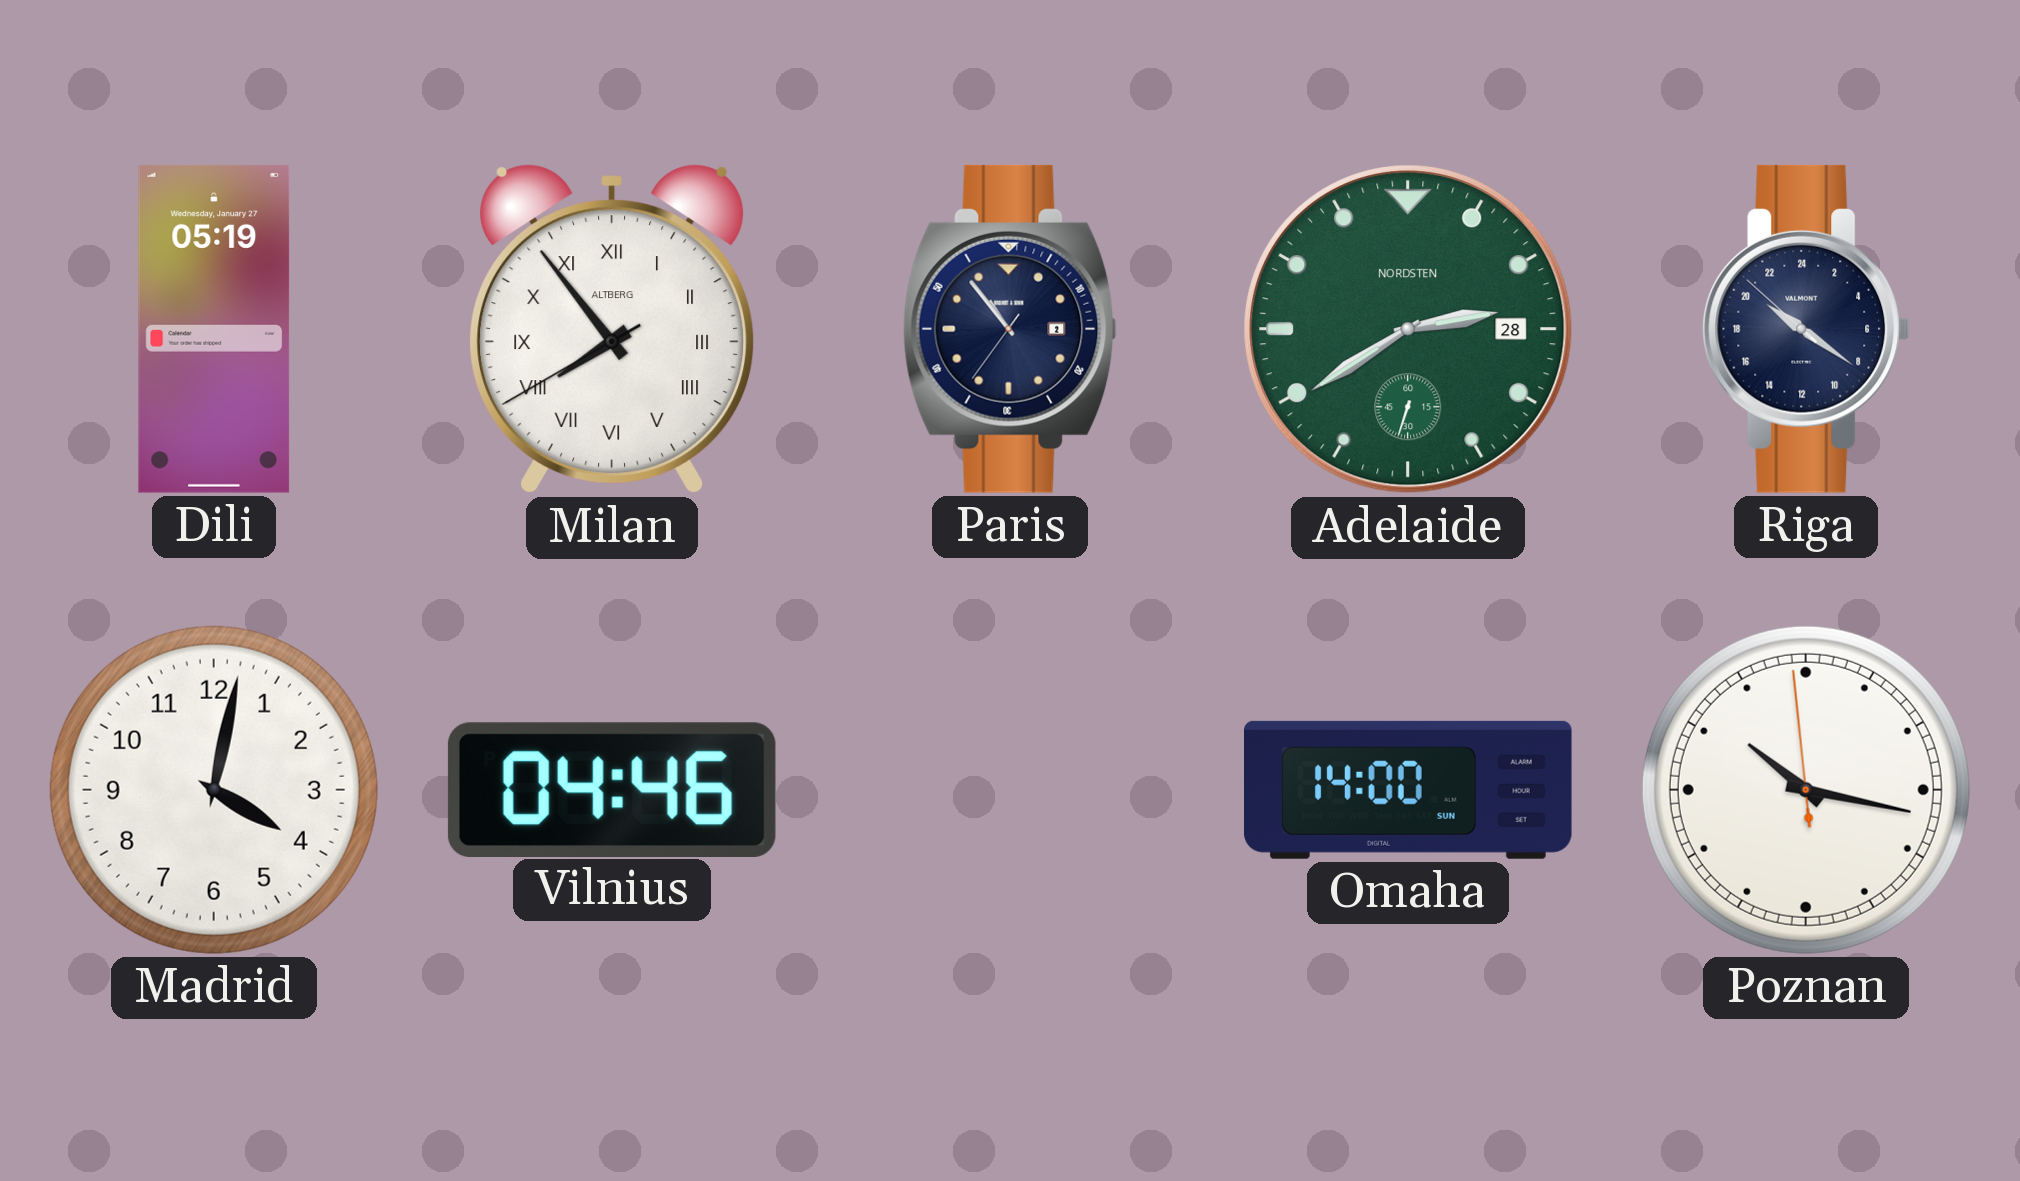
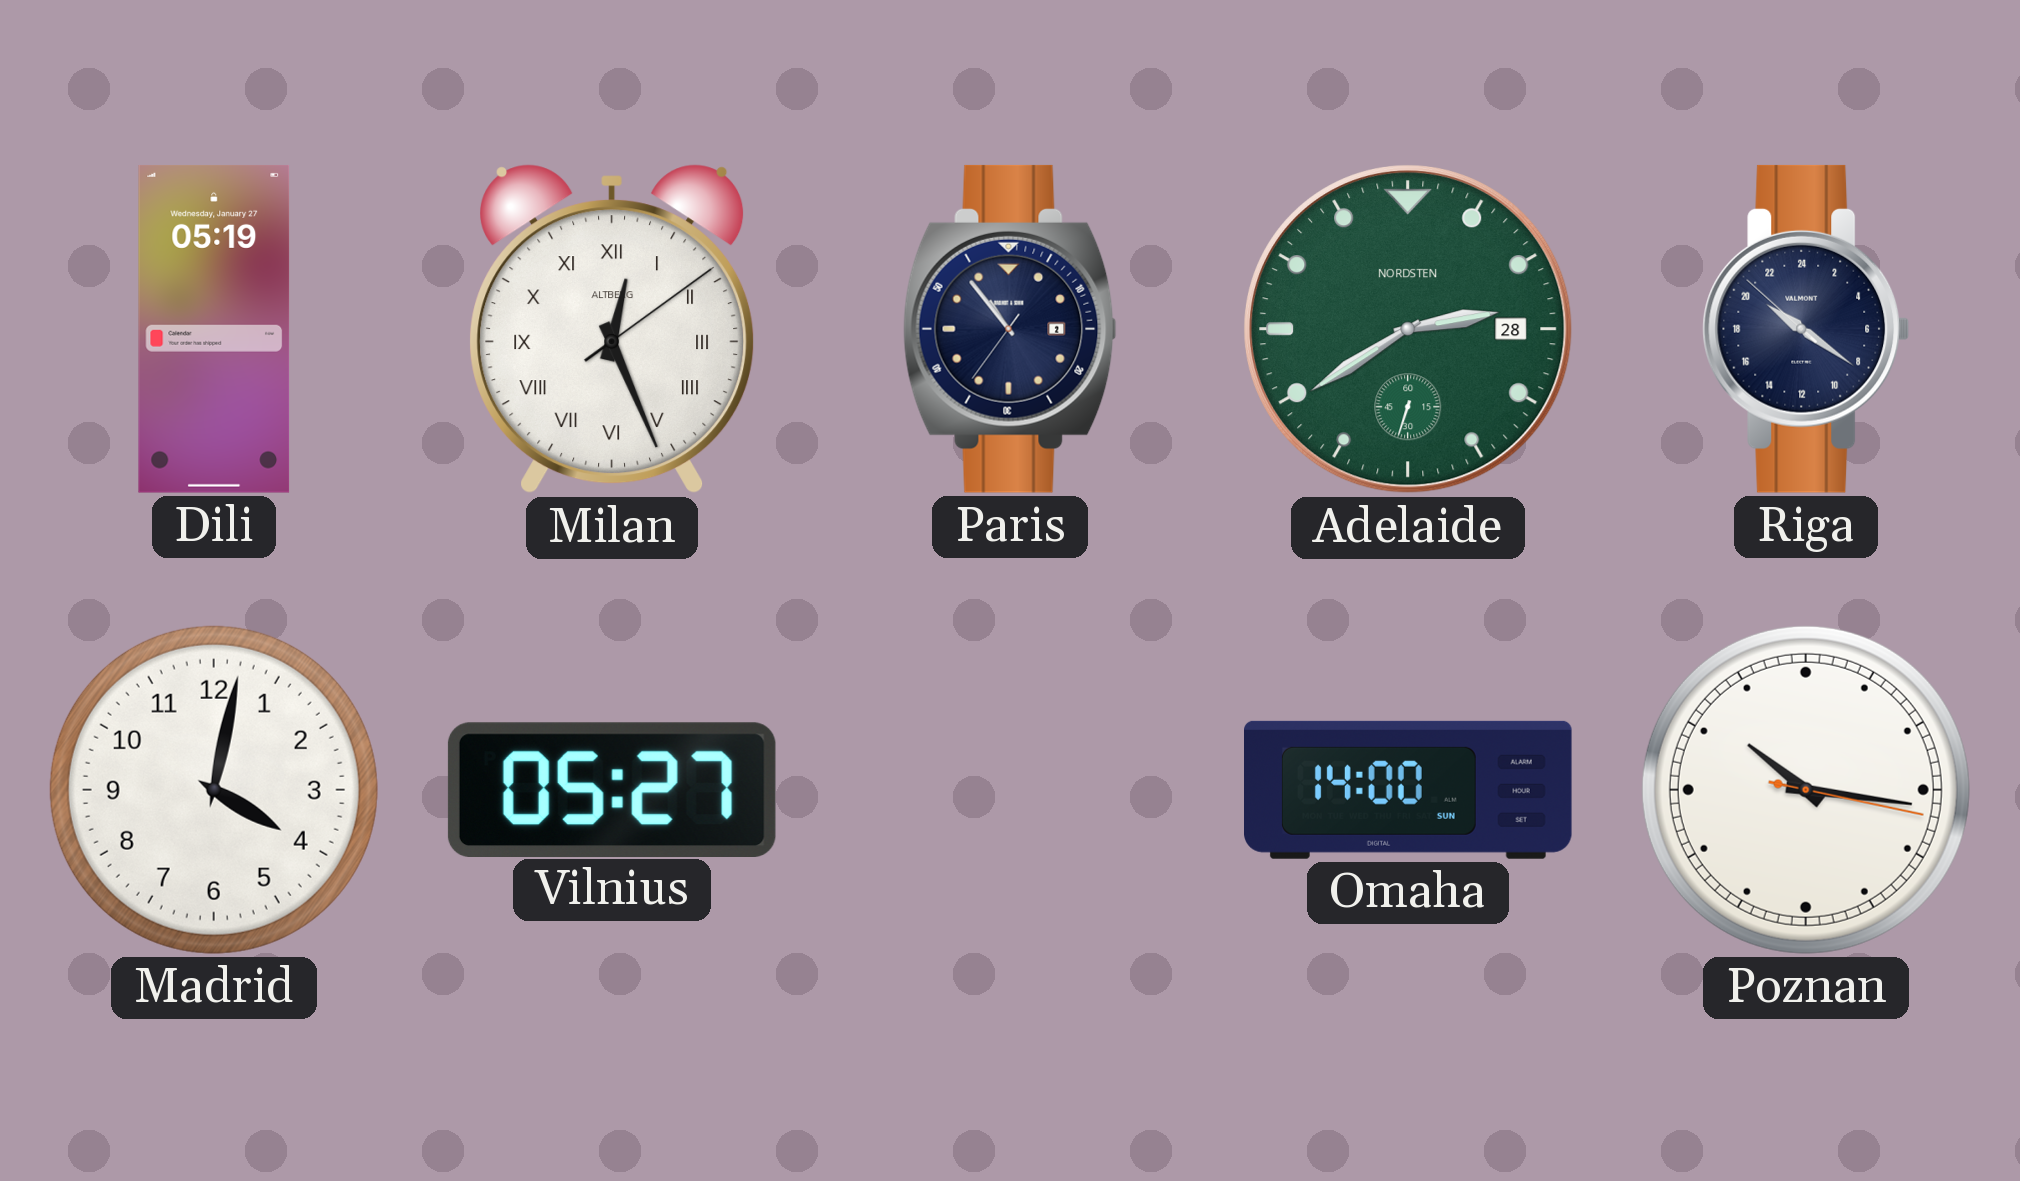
Milan: 7:53 -> 12:26 (612, 329)
Vilnius: 04:46 -> 05:27 (612, 789)
Poznan: 10:16:59 -> 10:16:17 (1806, 790)
